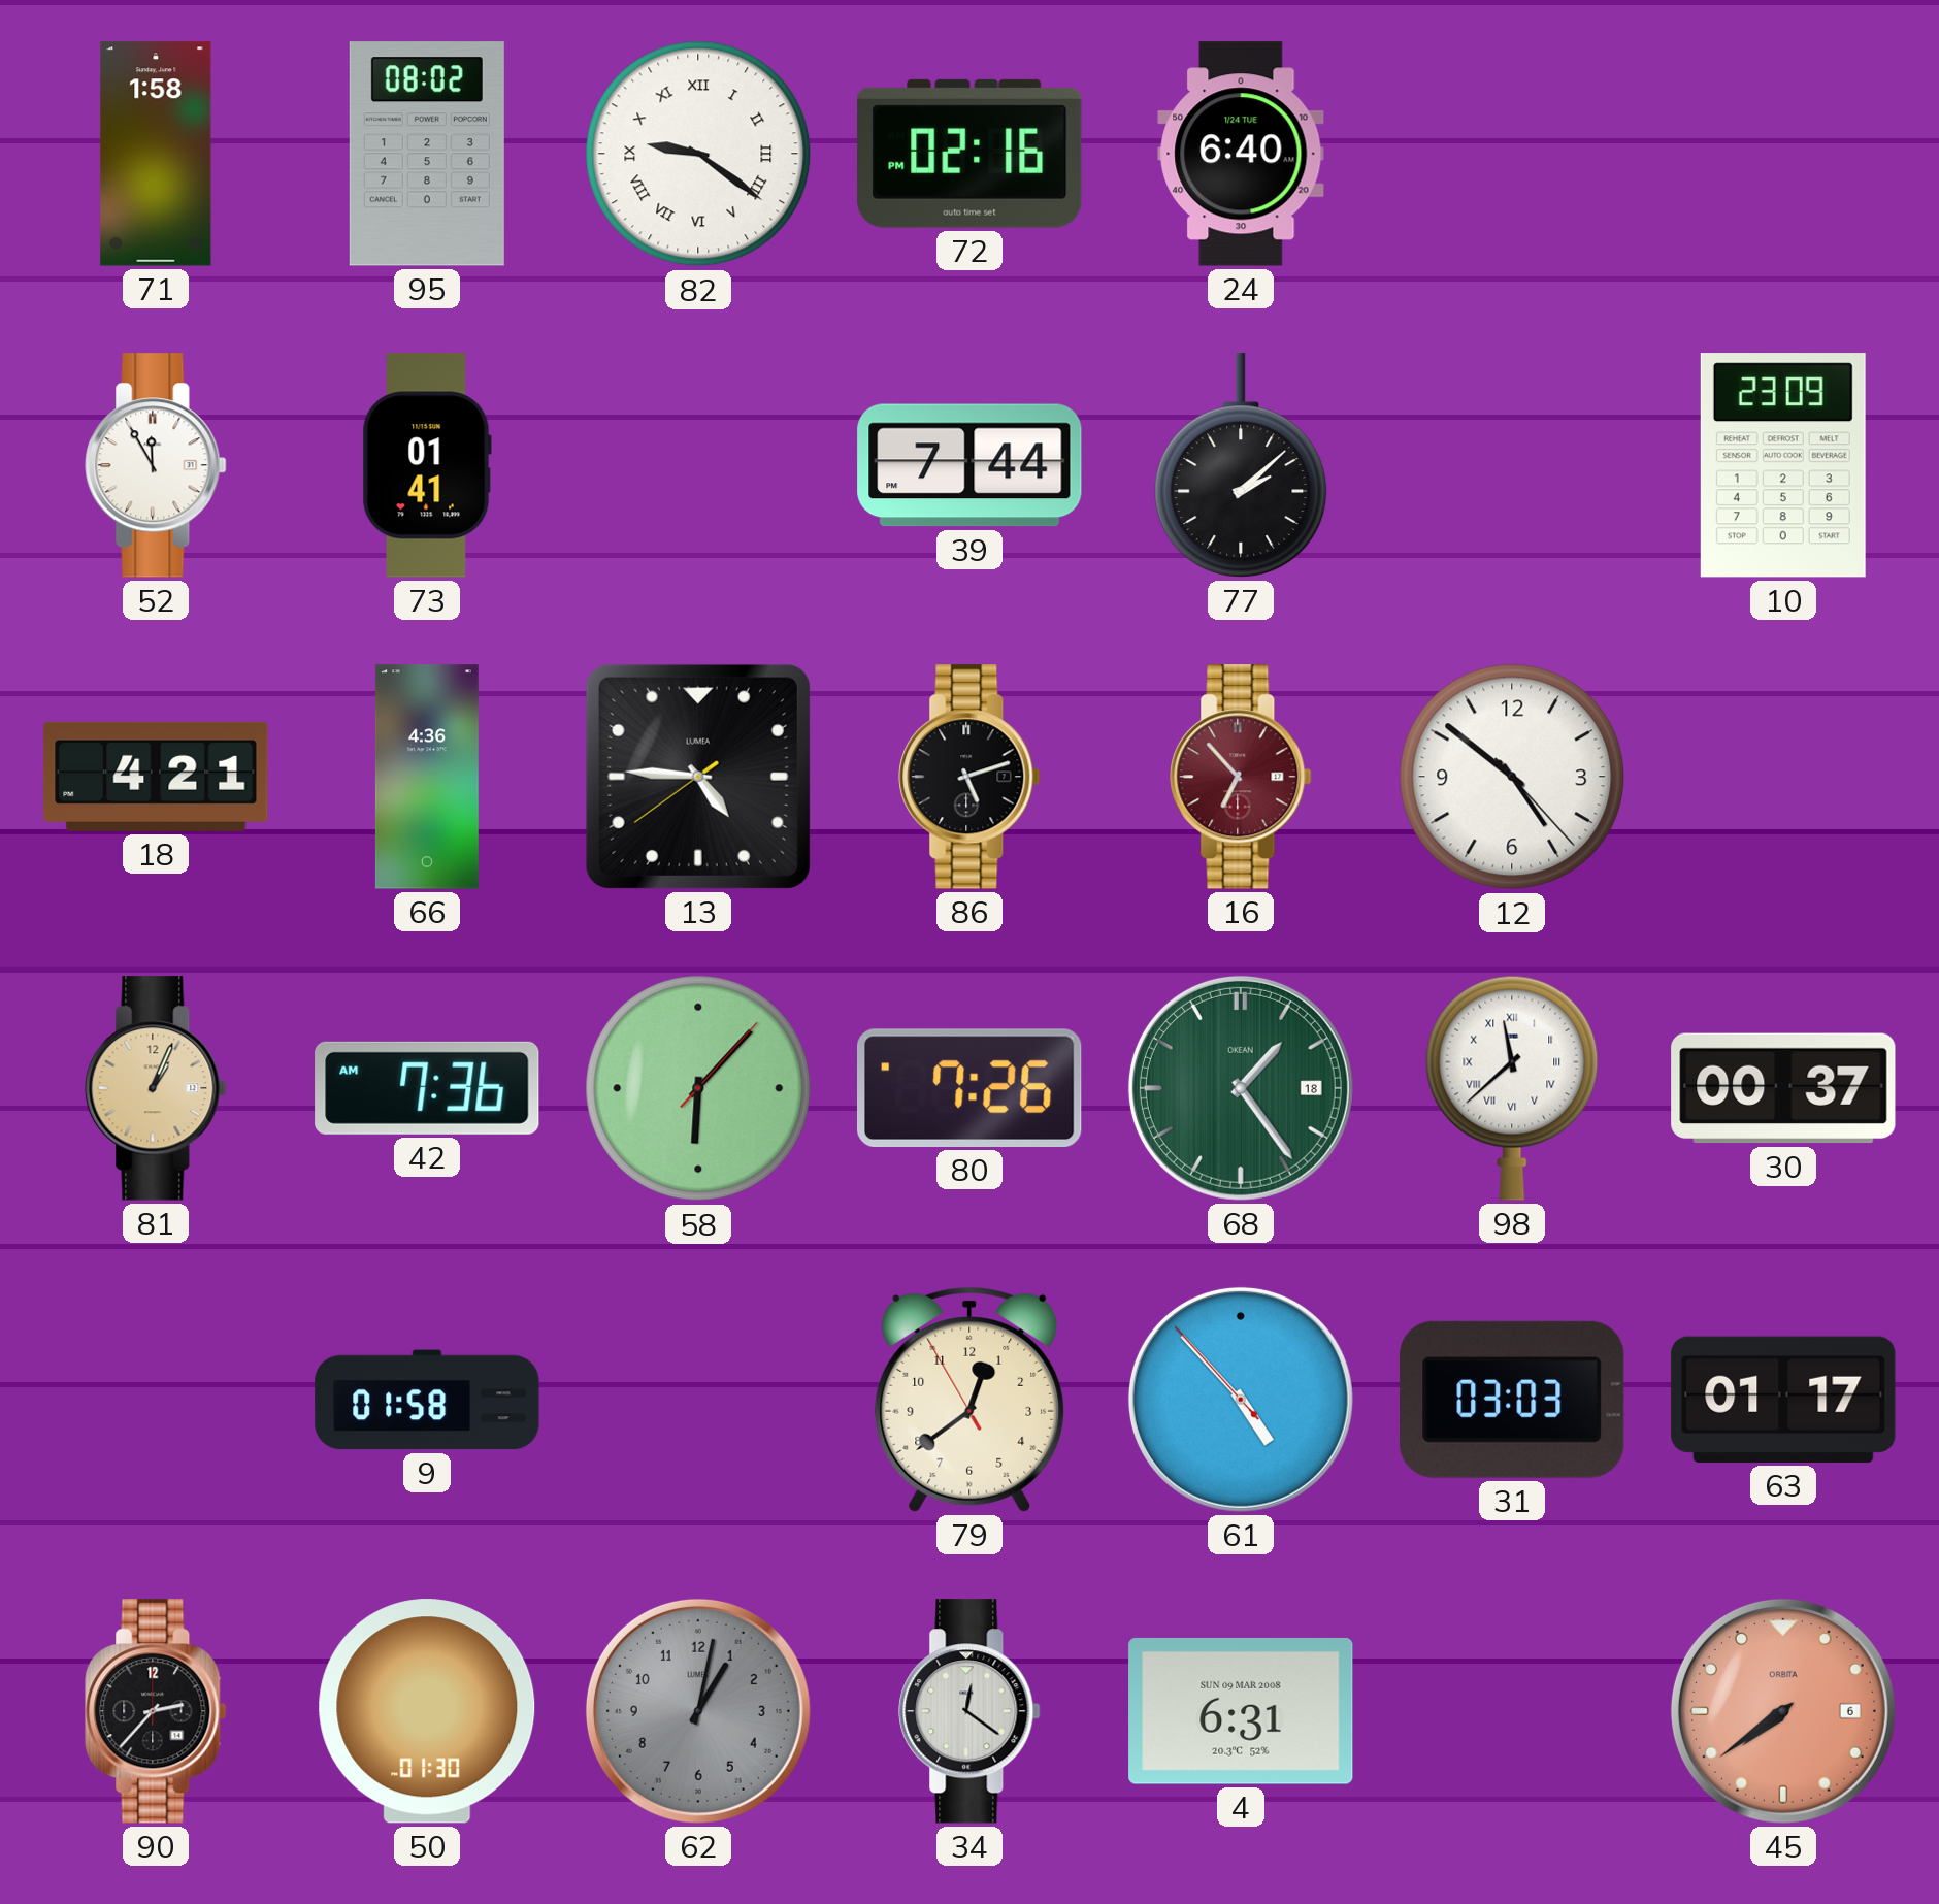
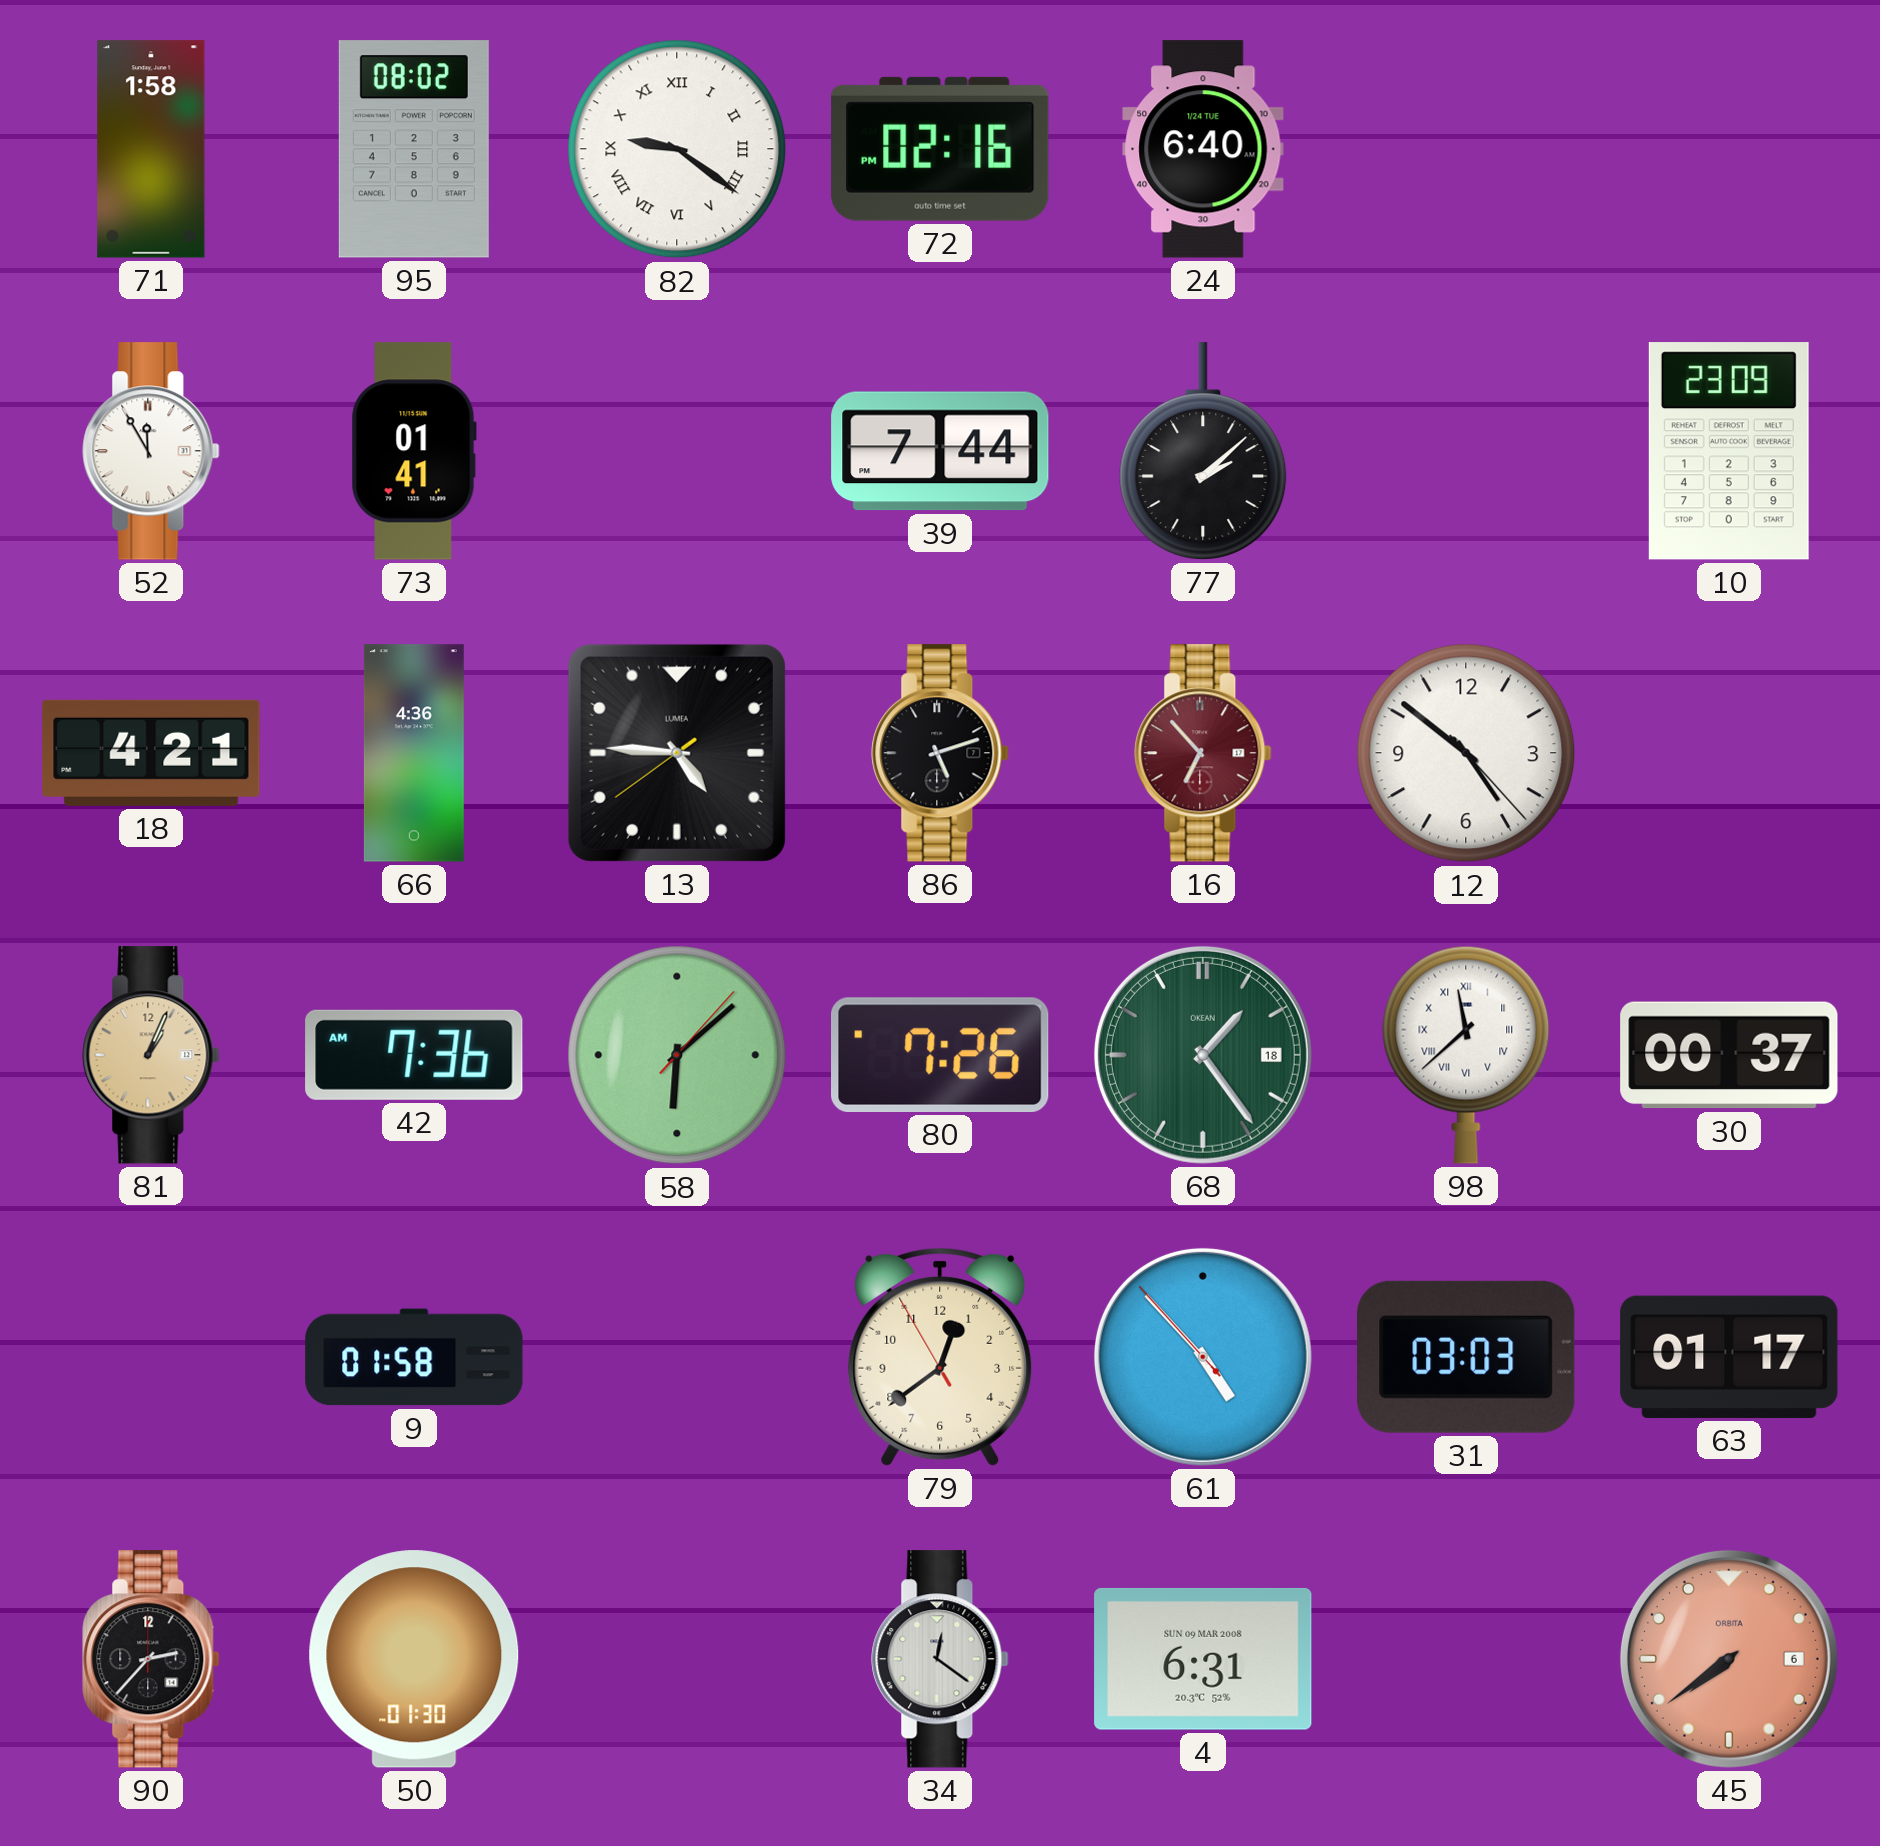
58: 6:07 -> 6:08 (677, 1055)
62: 1:02 -> none (698, 1711)
